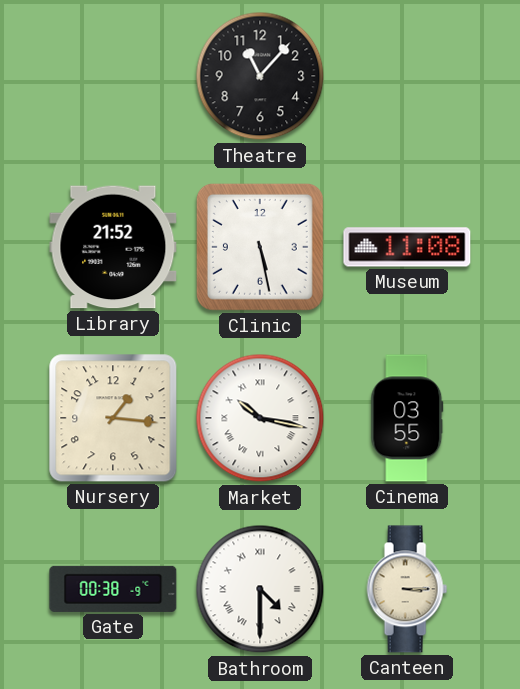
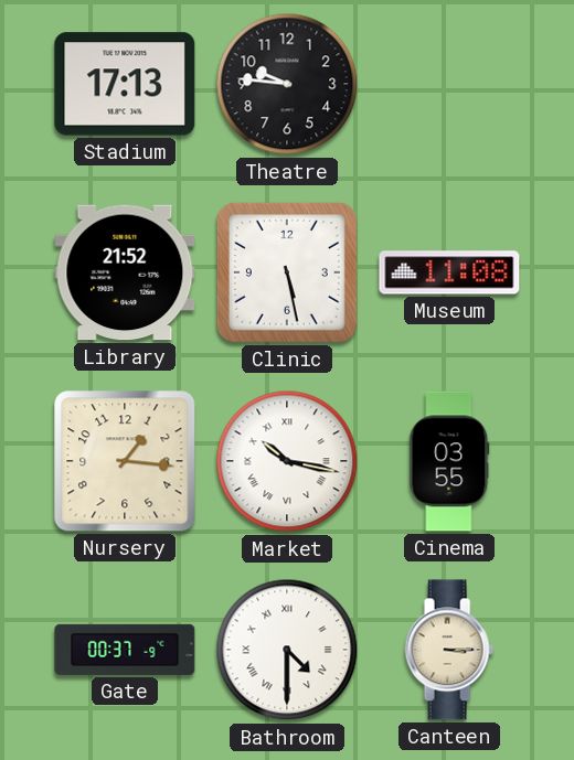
Stadium: none -> 17:13 (125, 84)
Theatre: 11:07 -> 9:46 (287, 84)
Gate: 00:38 -> 00:37 (125, 650)
